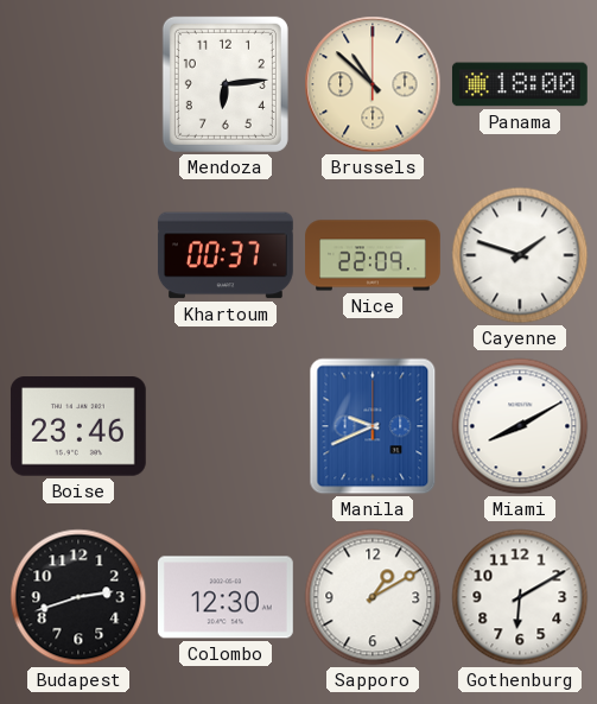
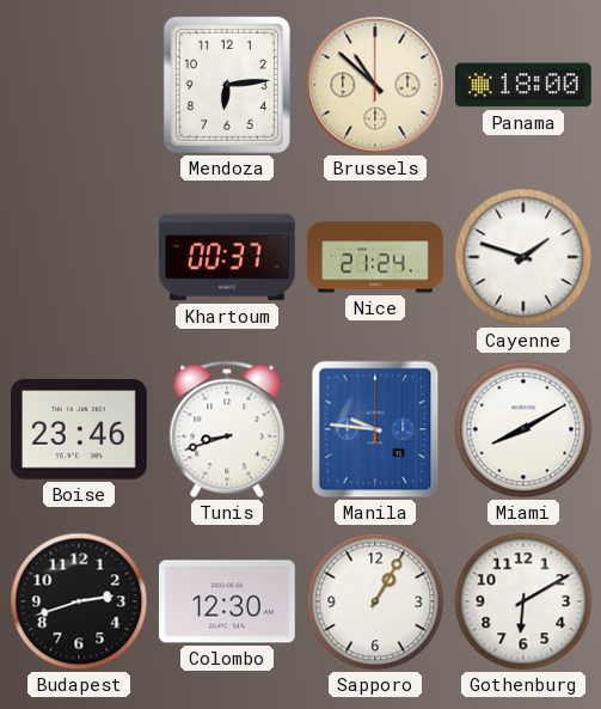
Nice: 22:09 -> 21:24 (375, 257)
Tunis: none -> 8:42 (227, 429)
Manila: 9:41 -> 9:46 (375, 429)
Sapporo: 1:10 -> 1:05 (375, 601)
